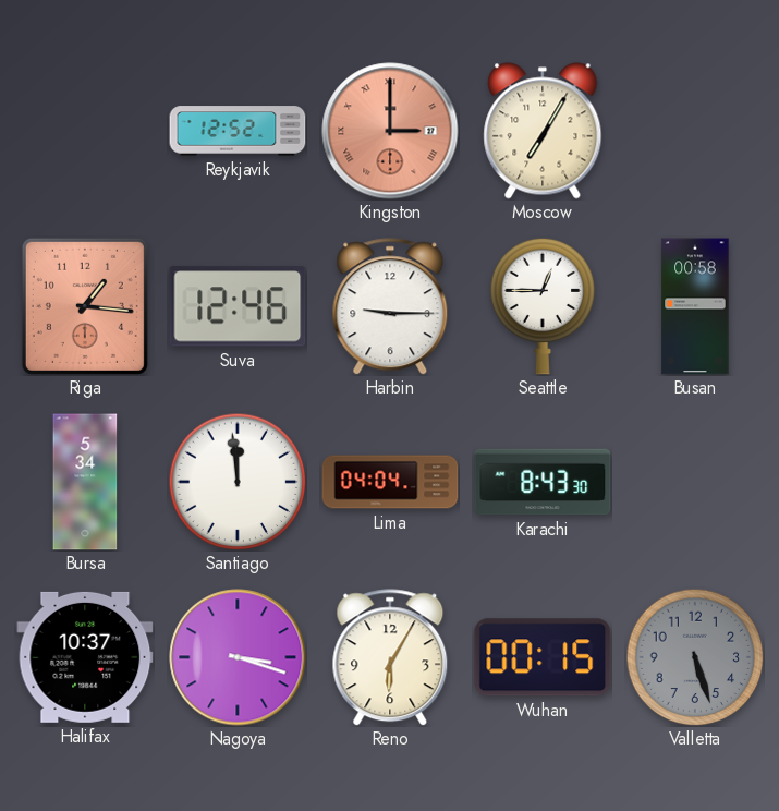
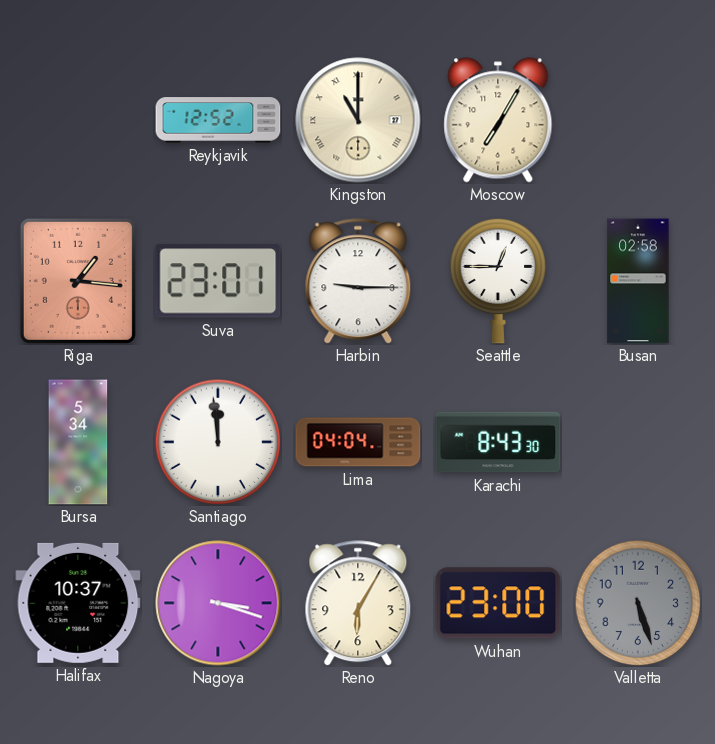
Kingston: 3:00 -> 11:00 (358, 120)
Kingston dial: salmon -> cream (358, 120)
Suva: 12:46 -> 23:01 (218, 281)
Busan: 00:58 -> 02:58 (638, 281)
Wuhan: 00:15 -> 23:00 (498, 603)
